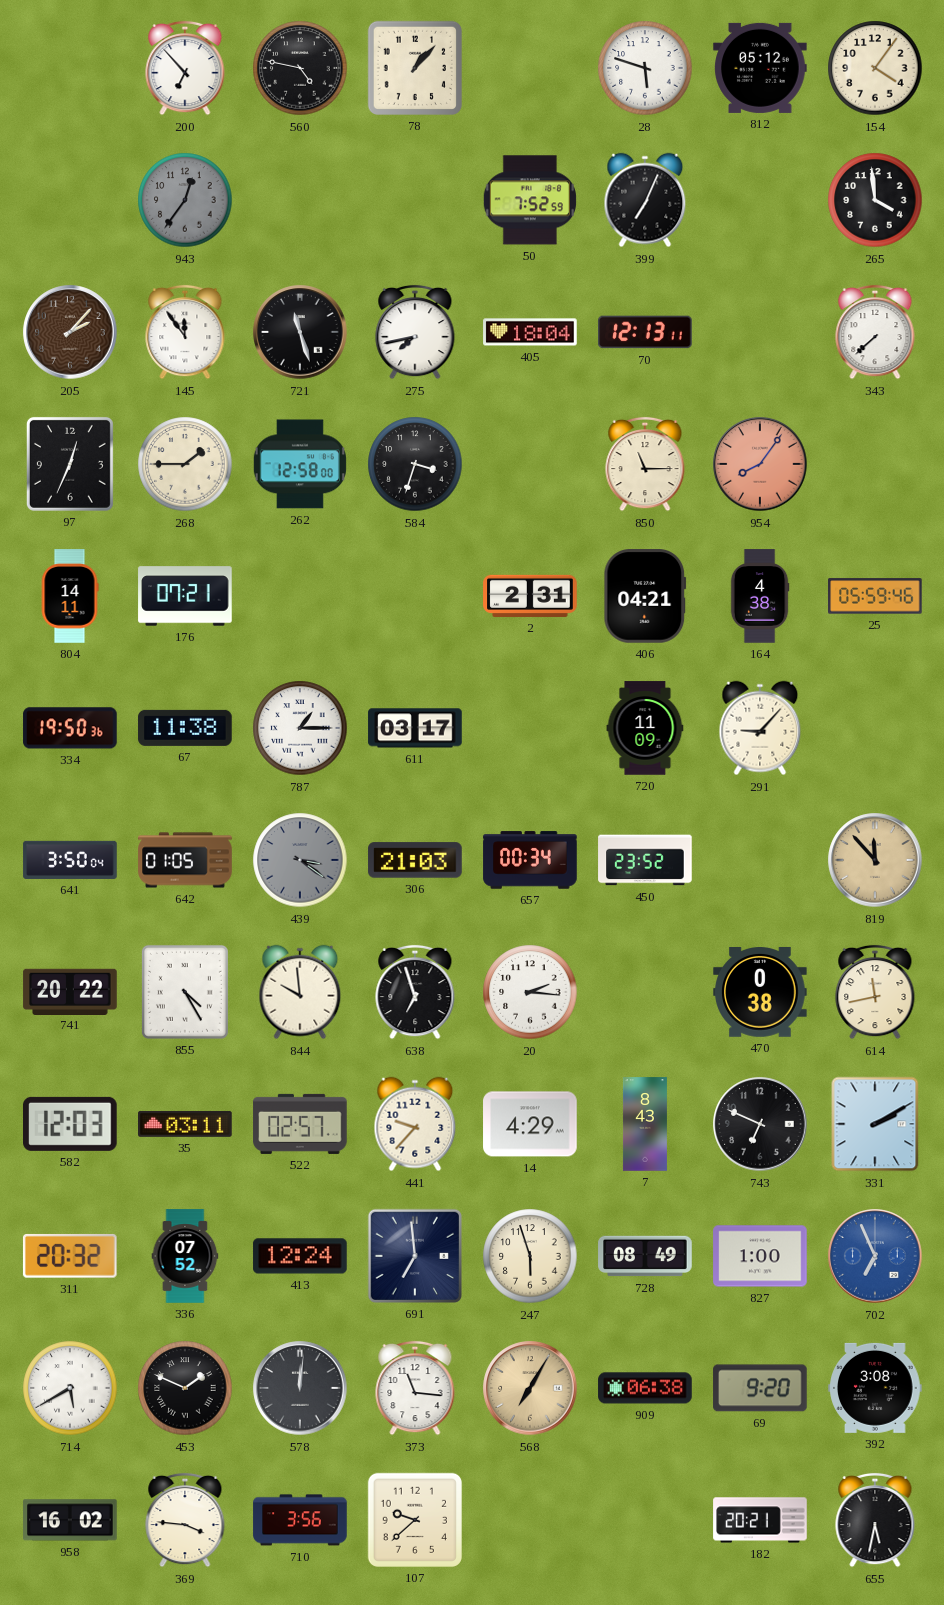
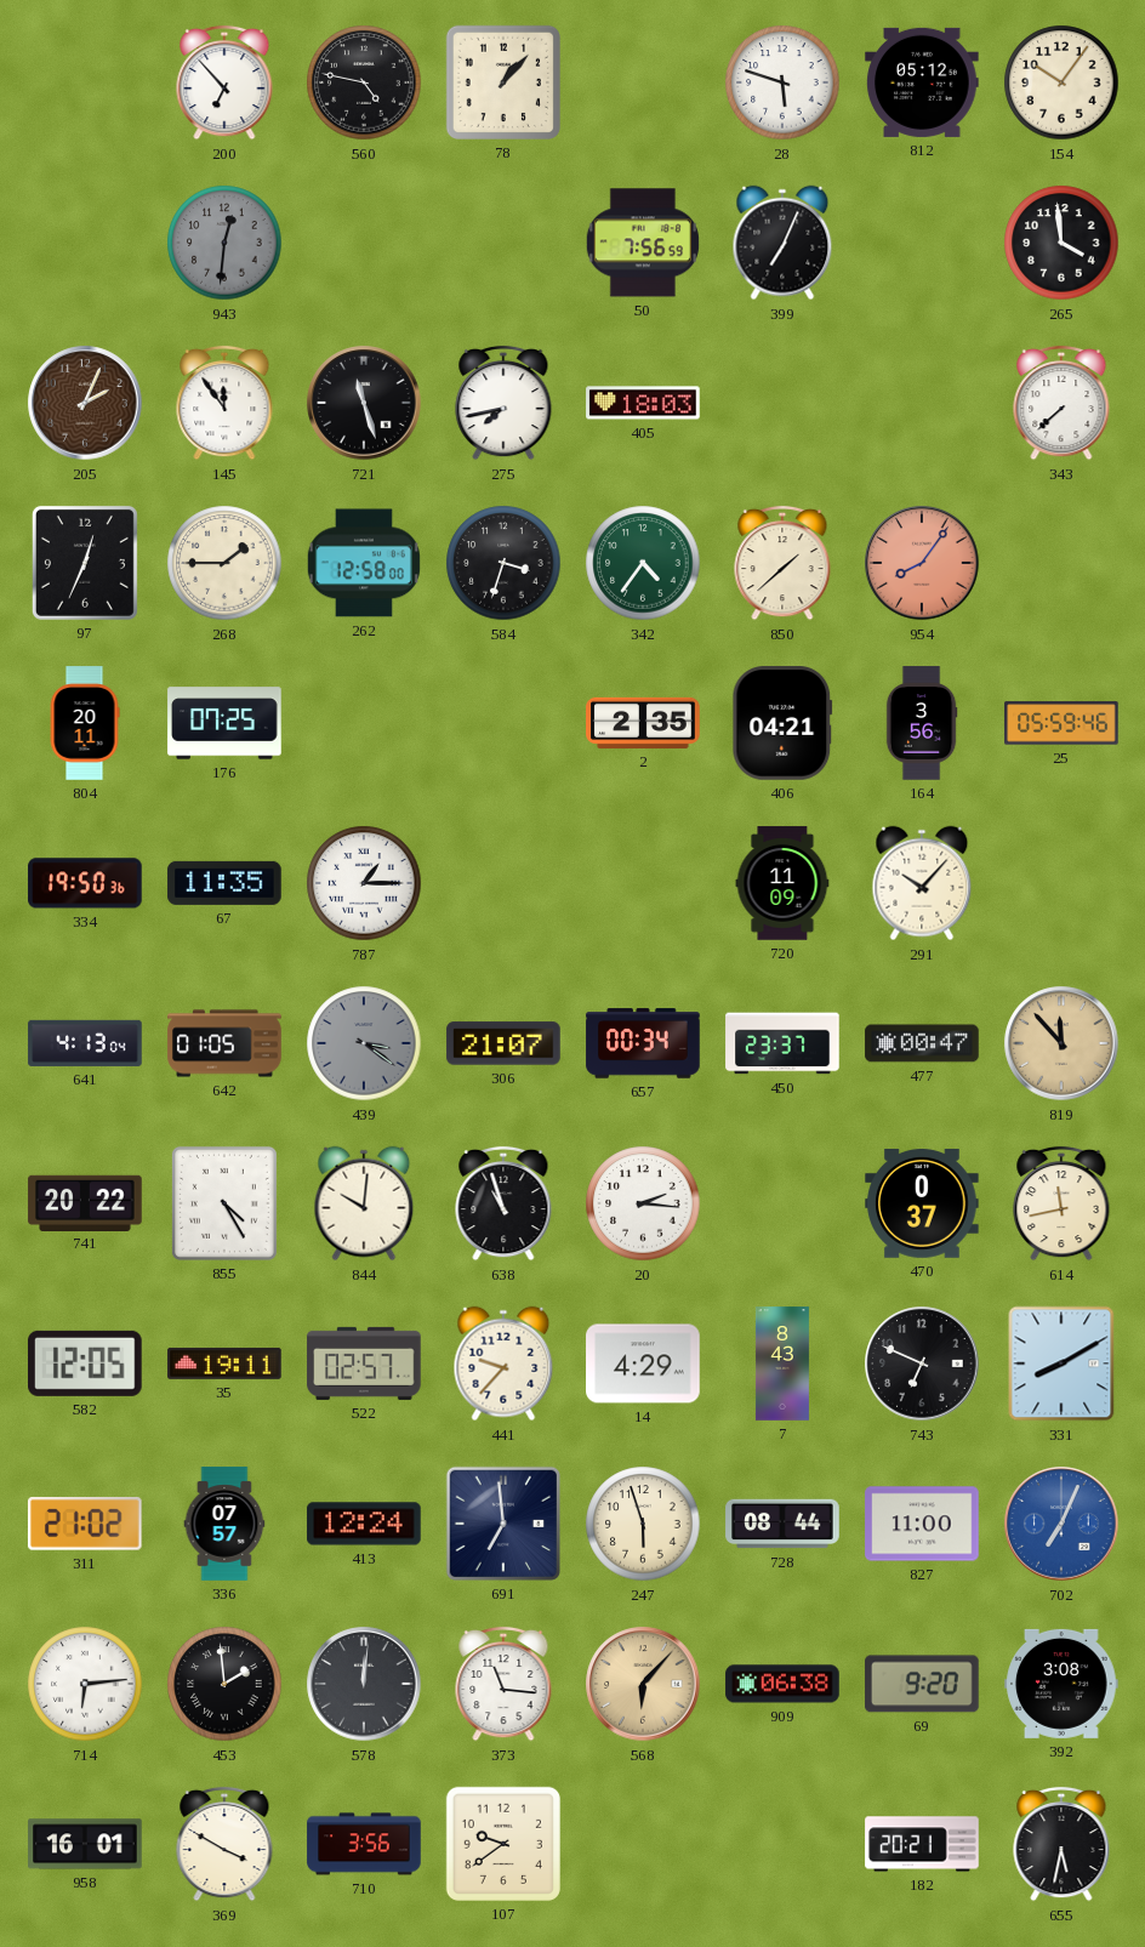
154: 4:06 -> 10:06 (1061, 82)
943: 12:36 -> 12:31 (224, 243)
50: 7:52 -> 7:56 (643, 243)
205: 2:07 -> 2:04 (85, 403)
405: 18:04 -> 18:03 (643, 403)
70: 12:13 -> none (645, 332)
342: none -> 4:36 (643, 563)
850: 11:15 -> 1:38 (782, 563)
804: 14:11 -> 20:11 (85, 723)
176: 07:21 -> 07:25 (224, 723)
2: 2:31 -> 2:35 (643, 723)
164: 4:38 -> 3:56 (922, 723)
67: 11:38 -> 11:35 (224, 883)
611: 03:17 -> none (415, 728)
291: 9:07 -> 10:07 (922, 883)
641: 3:50 -> 4:13 (85, 1043)
306: 21:03 -> 21:07 (503, 1043)
450: 23:52 -> 23:37 (782, 1043)
477: none -> 00:47 (922, 1043)
844: 9:59 -> 10:01 (364, 1203)
638: 6:57 -> 10:57 (503, 1203)
470: 0:38 -> 0:37 (922, 1205)
582: 12:03 -> 12:05 (86, 1364)
35: 03:11 -> 19:11 (224, 1364)
331: 2:10 -> 8:10 (1061, 1364)
311: 20:32 -> 21:02 (85, 1524)
336: 07:52 -> 07:57 (224, 1524)
728: 08:49 -> 08:44 (782, 1524)
827: 1:00 -> 11:00 (922, 1524)
702: 6:56 -> 7:04 (1061, 1524)
714: 5:40 -> 6:14 (85, 1684)
453: 1:49 -> 1:59 (224, 1684)
568: 7:05 -> 6:07 (643, 1684)
958: 16:02 -> 16:01 (85, 1844)
369: 3:46 -> 3:50 (224, 1844)
107: 9:38 -> 9:39 (503, 1844)
